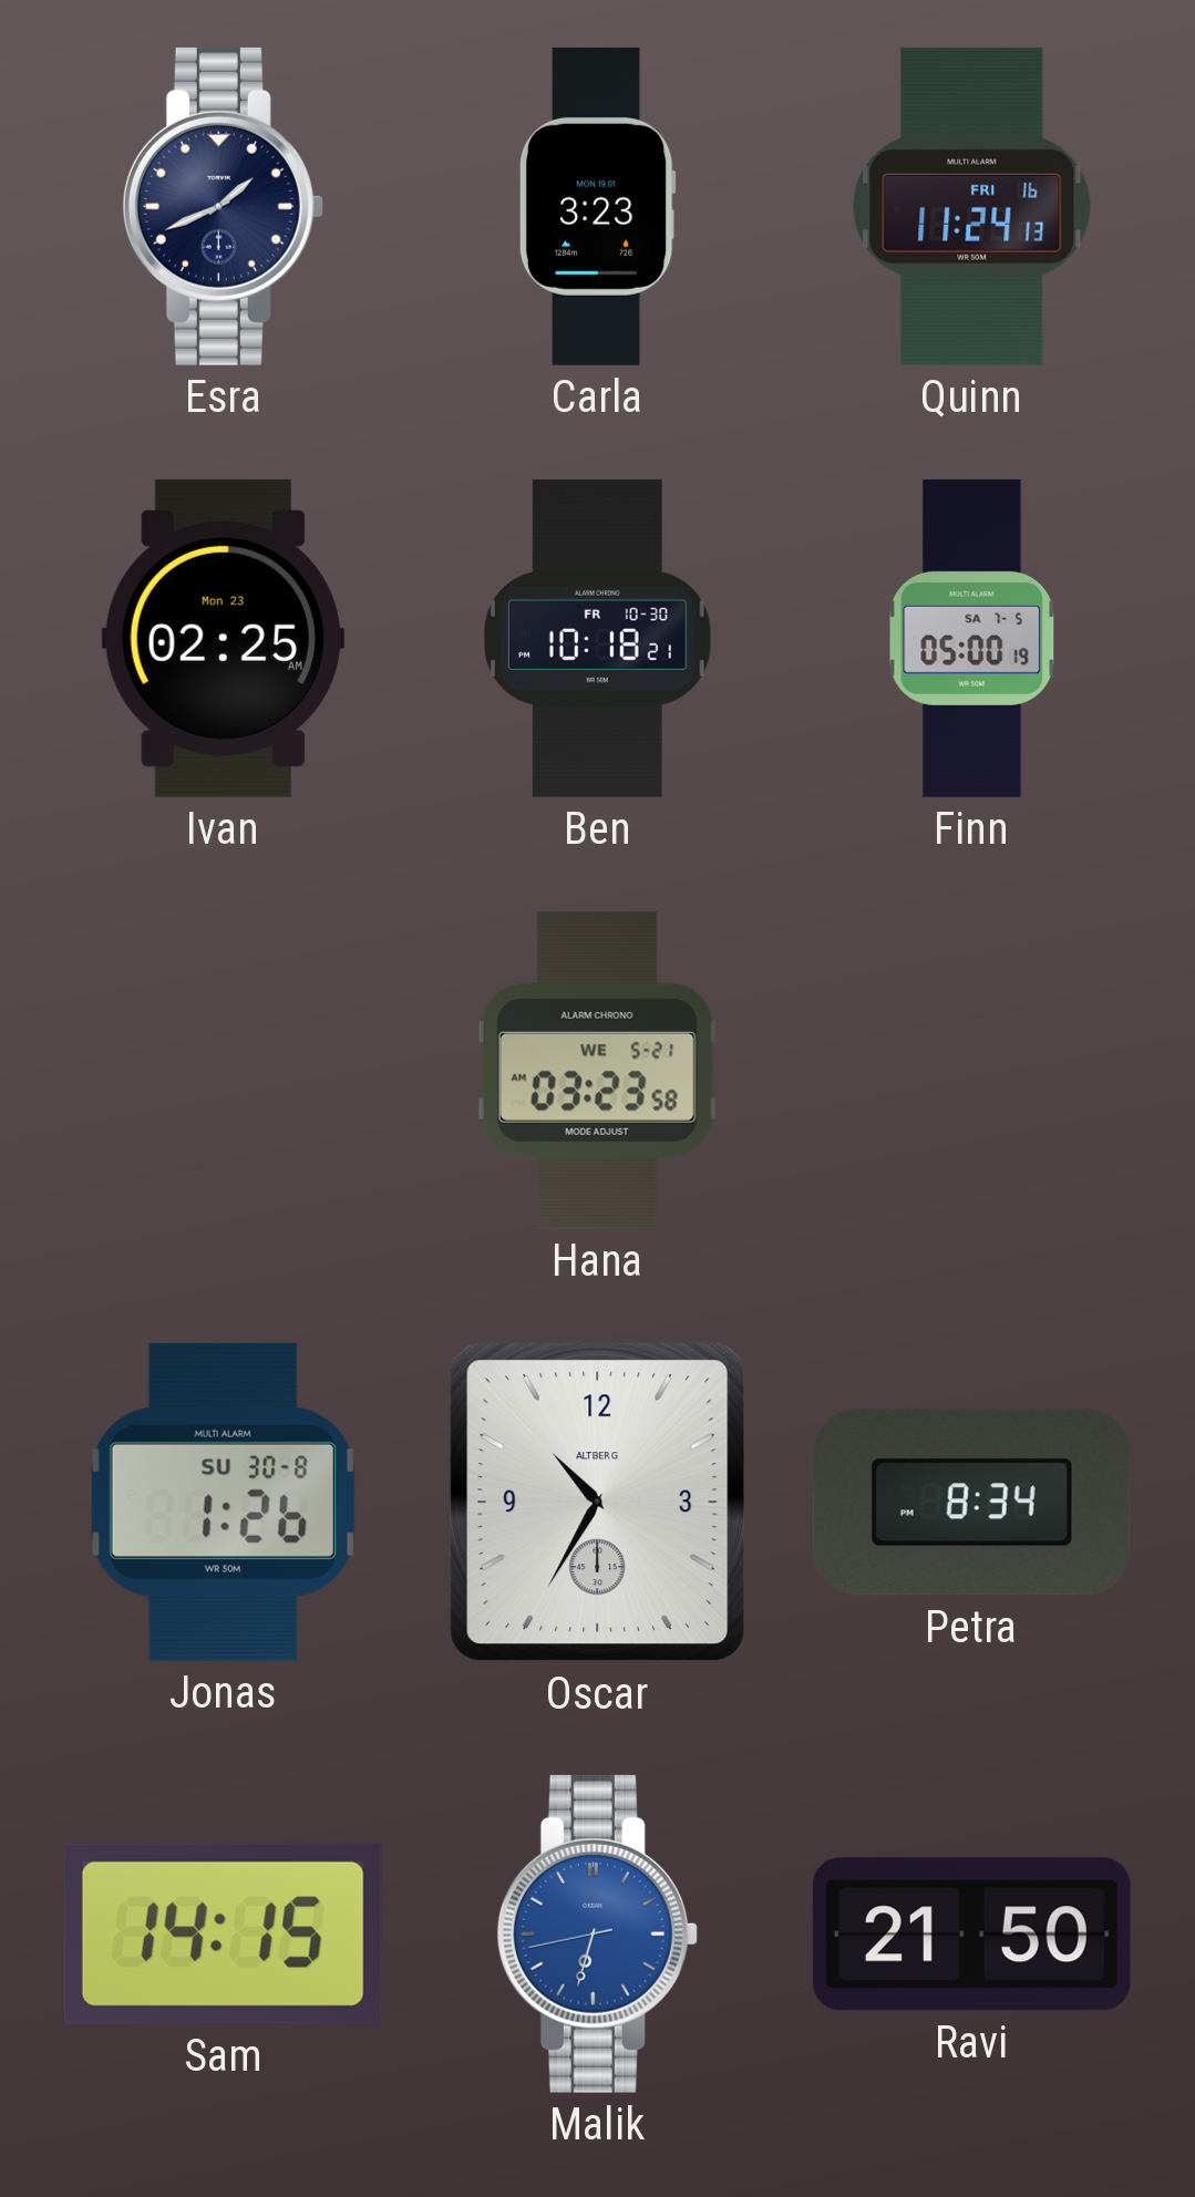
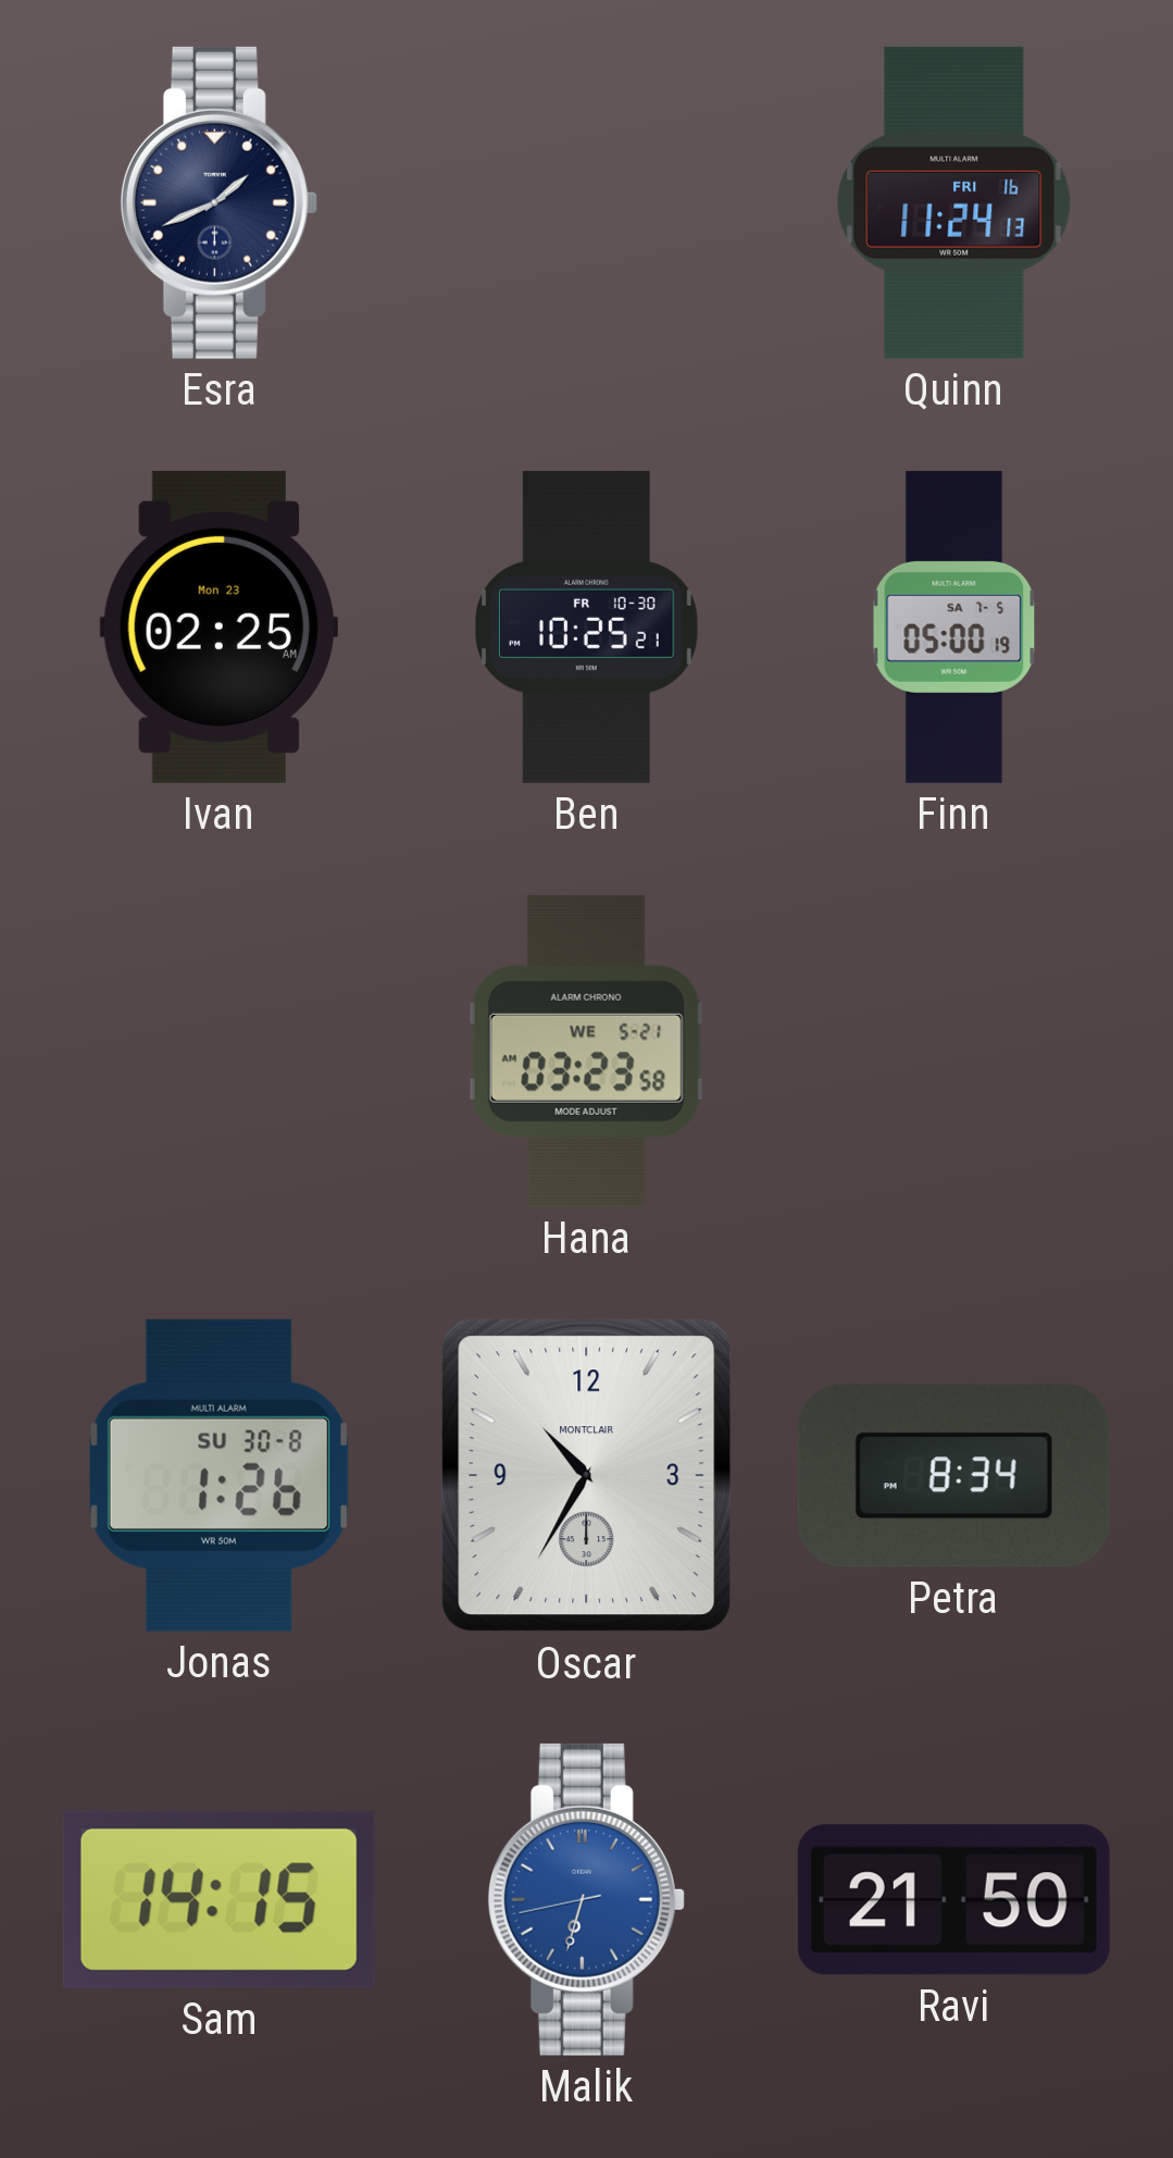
Carla: 3:23 -> none (597, 206)
Ben: 10:18 -> 10:25 (587, 627)
Oscar brand: ALTBERG -> MONTCLAIR (587, 1476)
